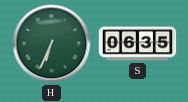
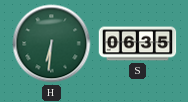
H: 6:34 -> 6:31 (52, 44)
